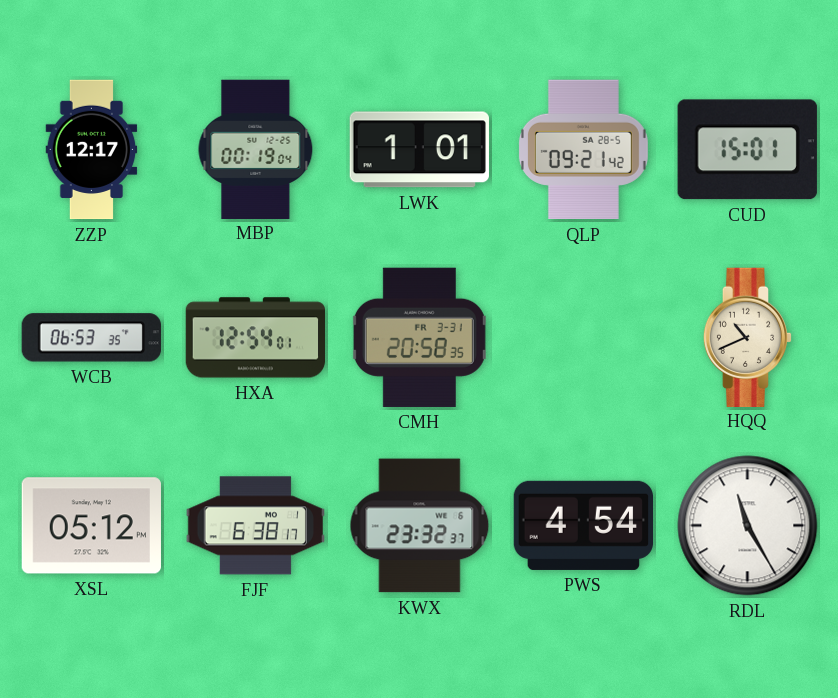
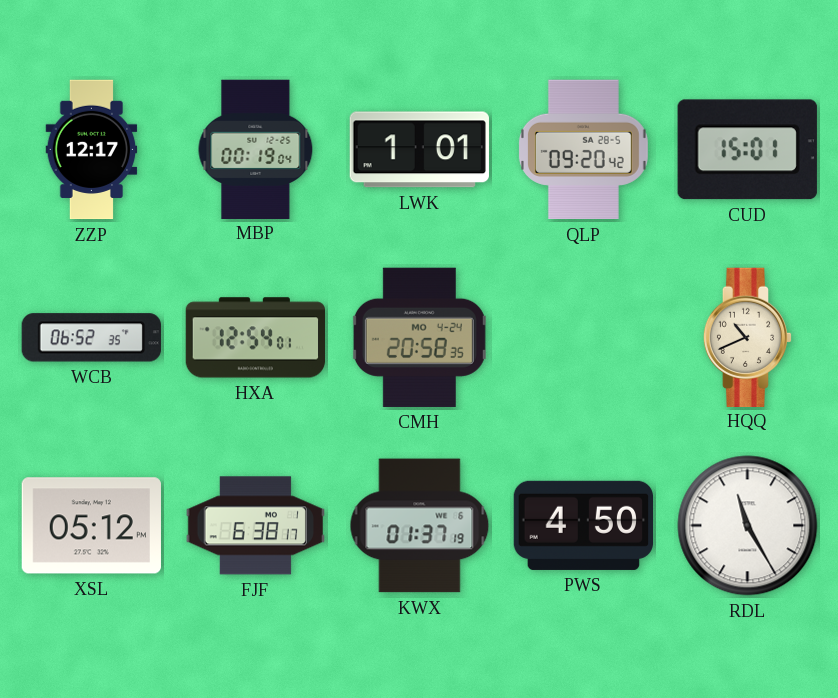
QLP: 09:21 -> 09:20 (583, 150)
WCB: 06:53 -> 06:52 (91, 338)
CMH date: FR 3-31 -> MO 4-24 (419, 337)
KWX: 23:32 -> 01:37 (420, 526)
PWS: 4:54 -> 4:50 (583, 525)
